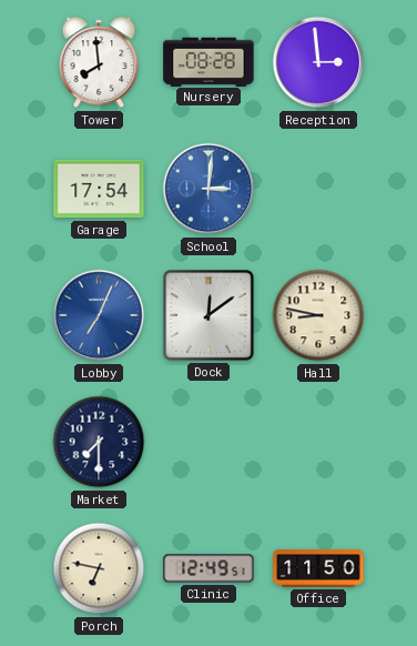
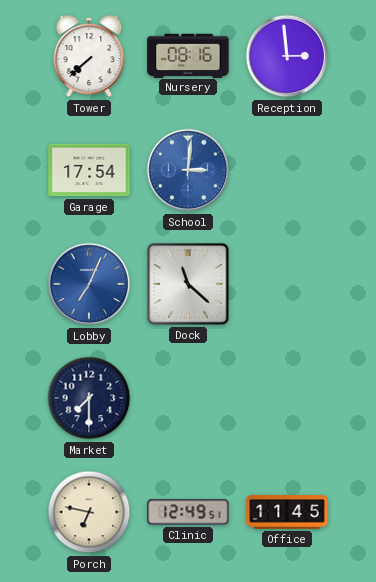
Tower: 7:59 -> 7:38 (89, 56)
Nursery: 08:28 -> 08:16 (188, 55)
Dock: 12:09 -> 11:22 (188, 284)
Hall: 8:47 -> none (318, 315)
Office: 11:50 -> 11:45 (287, 513)
